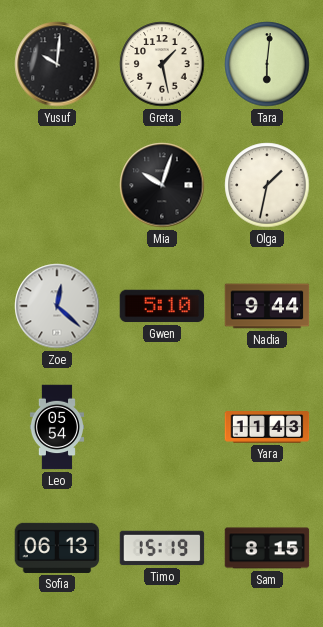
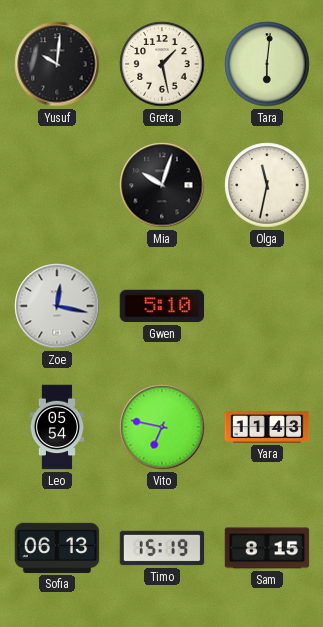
Olga: 1:32 -> 11:32 (267, 185)
Zoe: 12:22 -> 12:17 (57, 306)
Nadia: 9:44 -> none (267, 306)
Vito: none -> 6:47 (162, 427)
